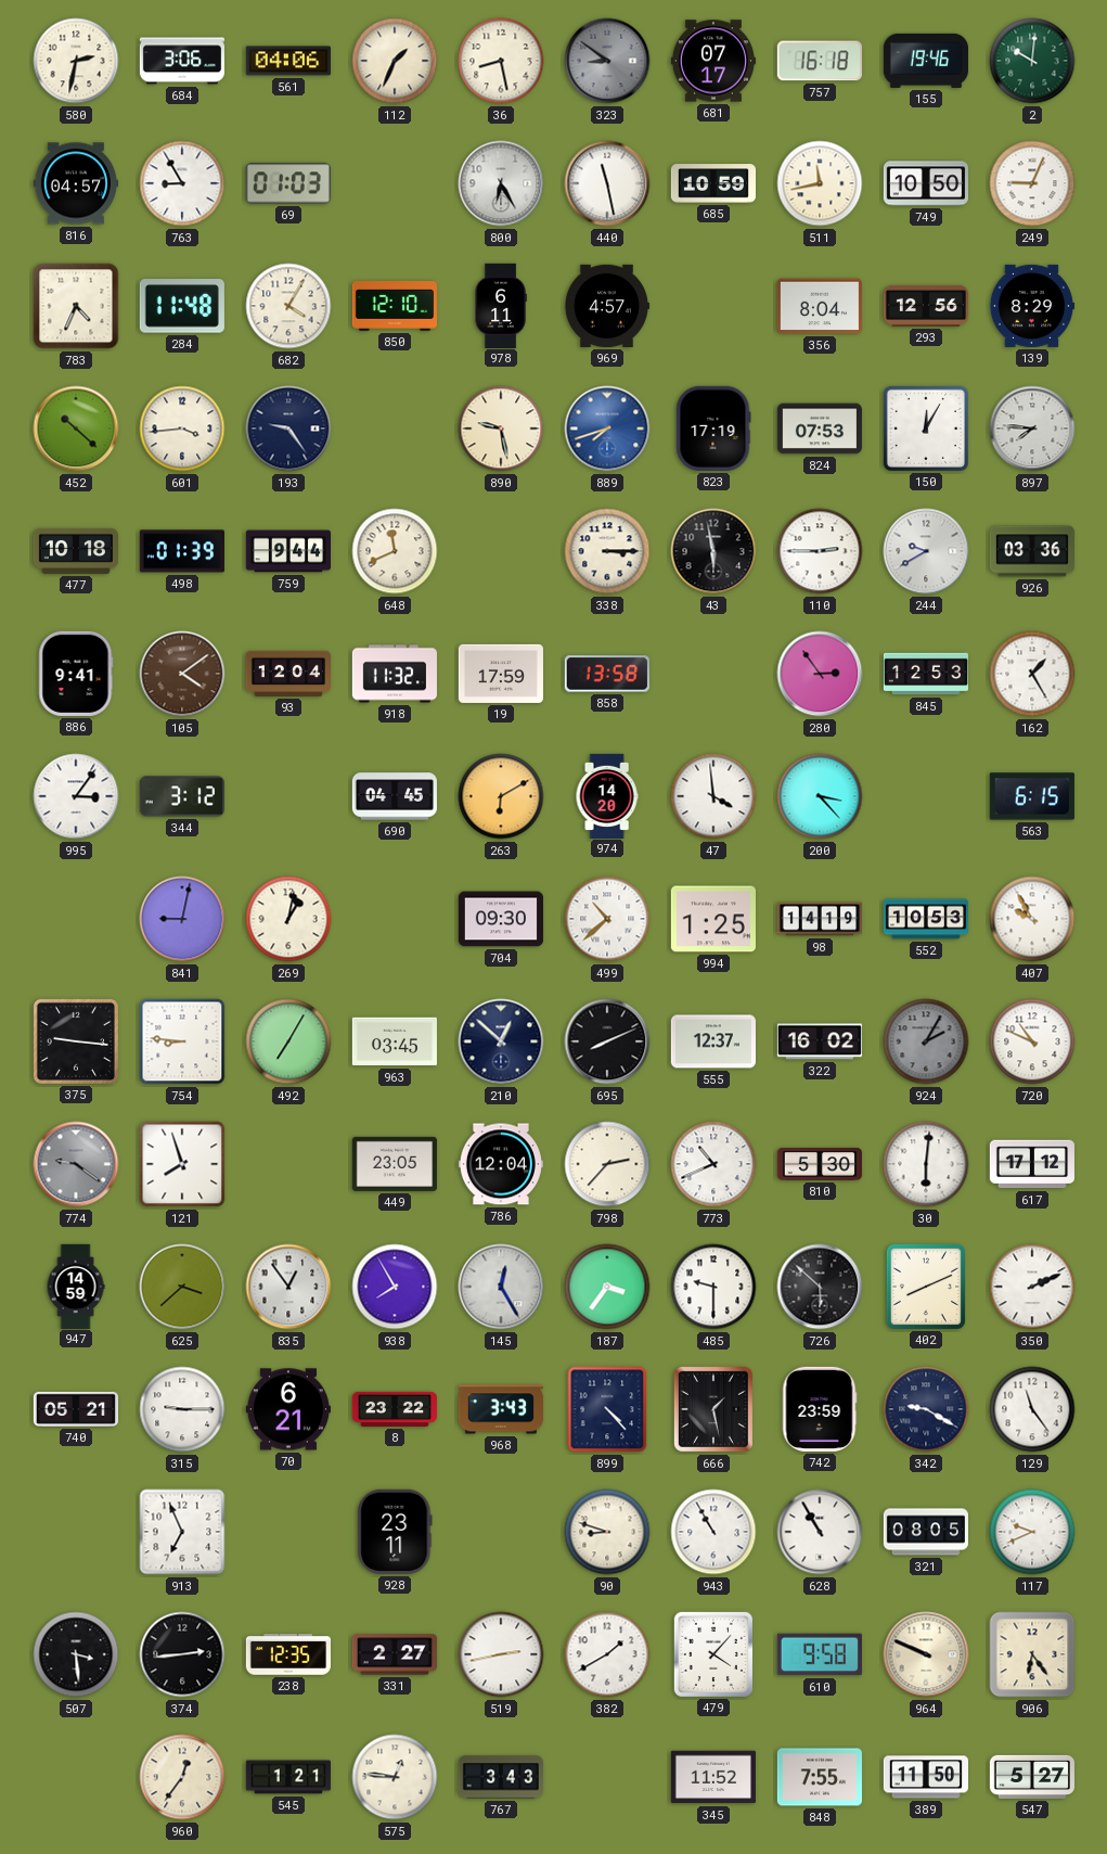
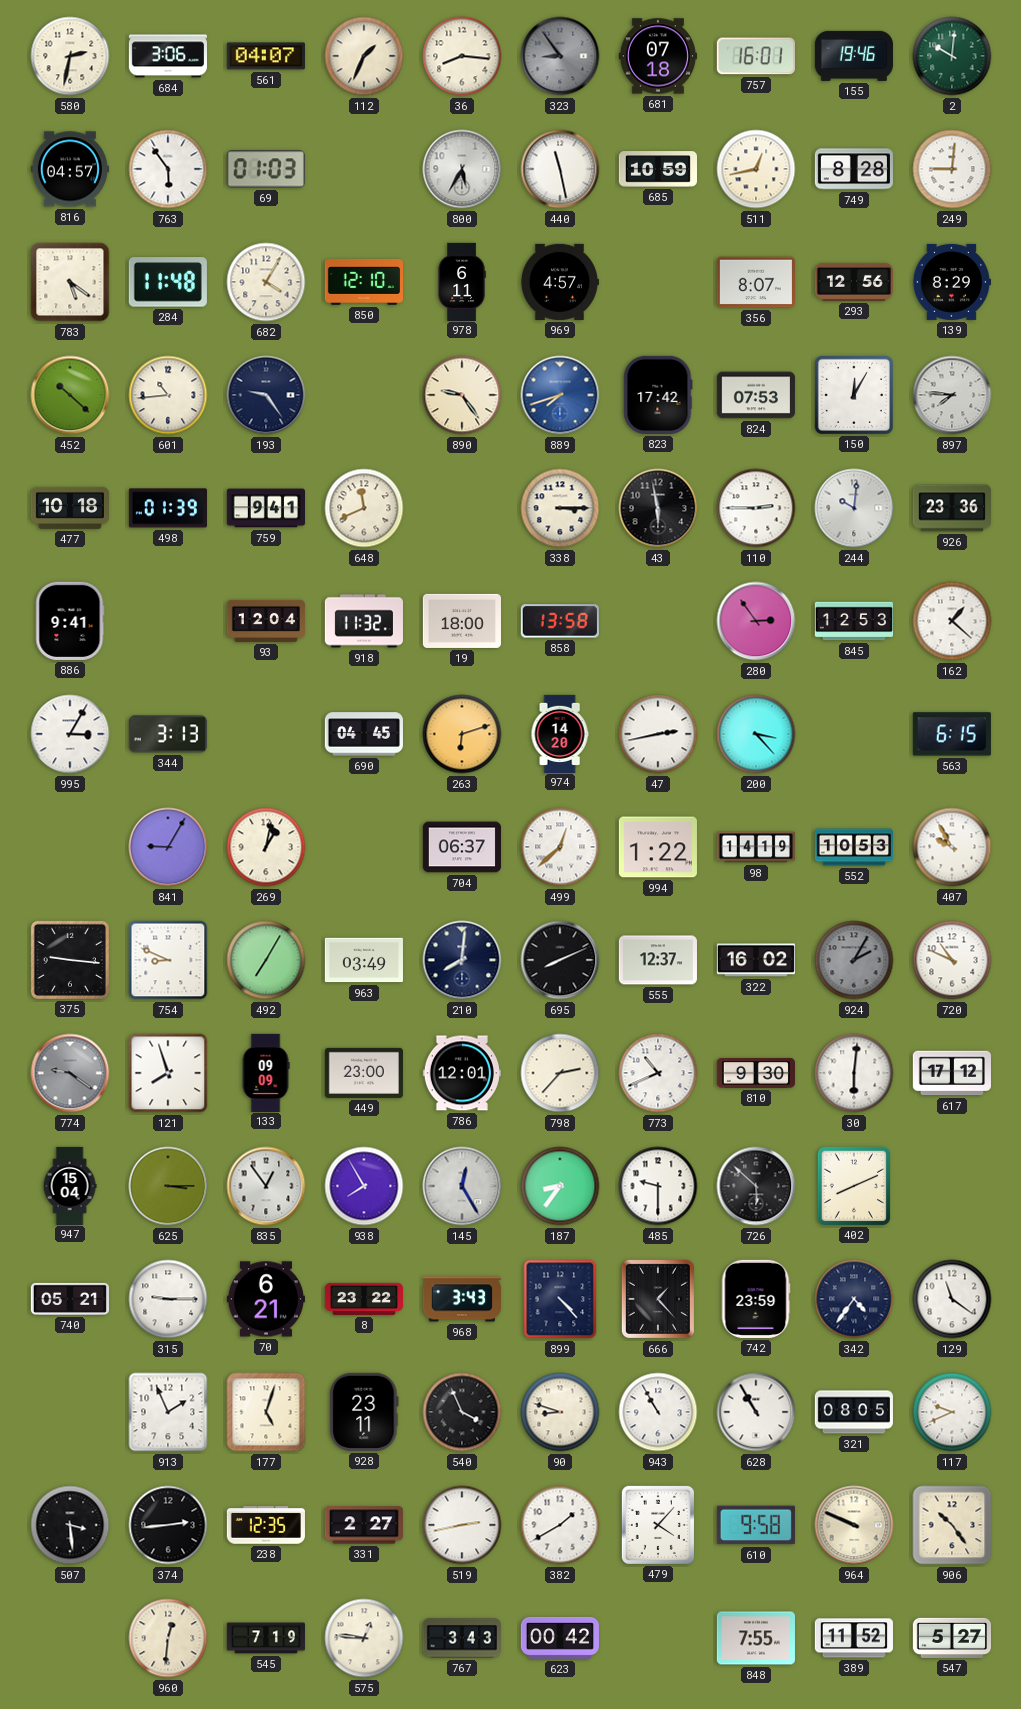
561: 04:06 -> 04:07 (266, 56)
36: 8:28 -> 8:16 (462, 56)
323: 8:51 -> 8:54 (560, 56)
681: 07:17 -> 07:18 (658, 56)
757: 16:18 -> 16:01 (756, 56)
763: 8:55 -> 5:54 (168, 169)
800: 6:25 -> 5:35 (462, 169)
511: 11:43 -> 12:43 (756, 169)
749: 10:50 -> 8:28 (853, 169)
249: 9:04 -> 9:01 (952, 169)
783: 4:34 -> 5:21 (70, 282)
356: 8:04 -> 8:07 (756, 282)
601: 3:44 -> 10:44 (168, 395)
890: 9:28 -> 9:24 (462, 395)
823: 17:19 -> 17:42 (658, 395)
759: 9:44 -> 9:41 (265, 508)
244: 9:40 -> 10:01 (854, 508)
926: 03:36 -> 23:36 (951, 508)
105: 4:09 -> none (182, 674)
19: 17:59 -> 18:00 (462, 621)
162: 1:25 -> 1:22 (952, 621)
995: 3:06 -> 3:05 (70, 734)
344: 3:12 -> 3:13 (168, 734)
263: 6:10 -> 6:12 (462, 734)
47: 3:59 -> 2:43 (658, 734)
841: 9:02 -> 9:05 (168, 847)
704: 09:30 -> 06:37 (461, 847)
499: 10:38 -> 12:38 (560, 847)
994: 1:25 -> 1:22 (658, 847)
754: 8:46 -> 8:49 (168, 960)
963: 03:45 -> 03:49 (364, 960)
210: 12:52 -> 8:01 (462, 960)
133: none -> 09:09 (266, 1072)
449: 23:05 -> 23:00 (364, 1073)
786: 12:04 -> 12:01 (462, 1073)
810: 5:30 -> 9:30 (755, 1073)
947: 14:59 -> 15:04 (70, 1185)
625: 3:38 -> 3:15 (168, 1186)
187: 3:36 -> 8:36 (560, 1186)
350: 2:11 -> none (1032, 1287)
666: 1:28 -> 1:23 (658, 1299)
342: 9:20 -> 4:36 (854, 1299)
129: 11:24 -> 11:21 (952, 1299)
913: 6:56 -> 1:56 (168, 1412)
177: none -> 5:03 (266, 1412)
540: none -> 3:56 (462, 1412)
906: 6:24 -> 10:24 (952, 1525)
960: 12:36 -> 12:31 (168, 1638)
545: 1:21 -> 7:19 (265, 1638)
623: none -> 00:42 (560, 1638)
345: 11:52 -> none (713, 1777)
389: 11:50 -> 11:52 (854, 1638)
